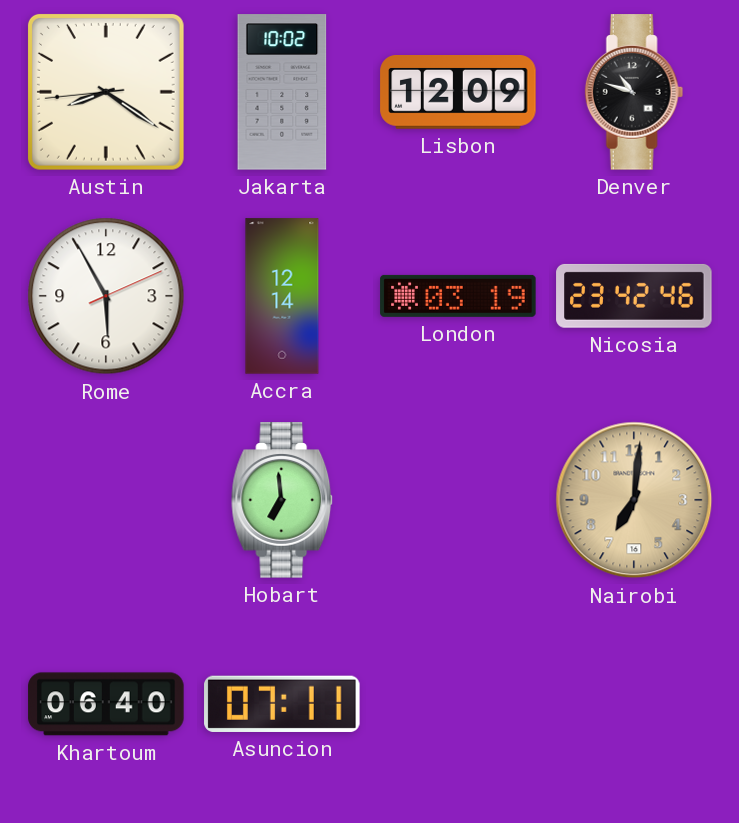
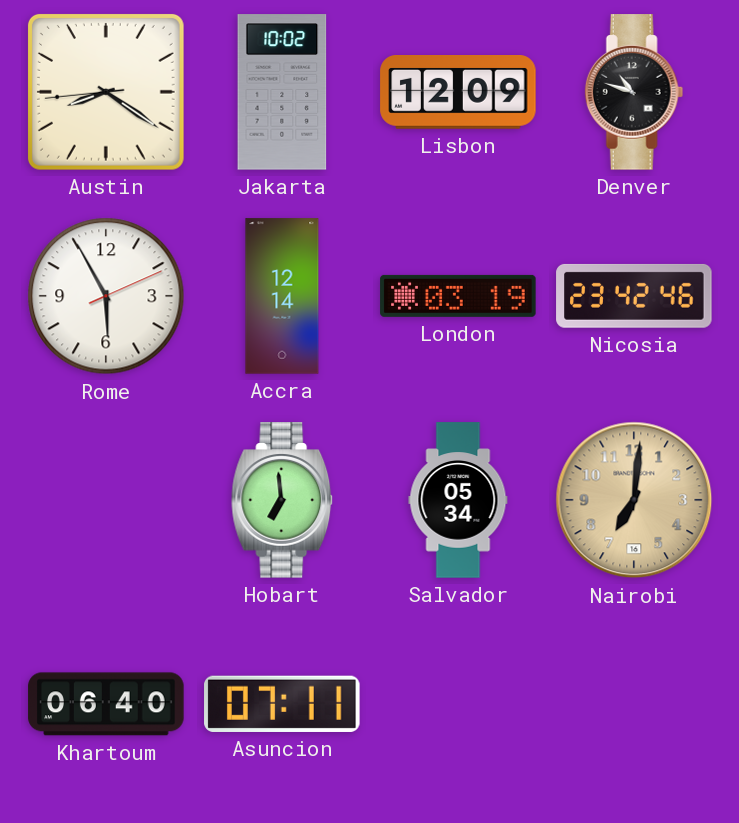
Salvador: none -> 05:34 (458, 500)
